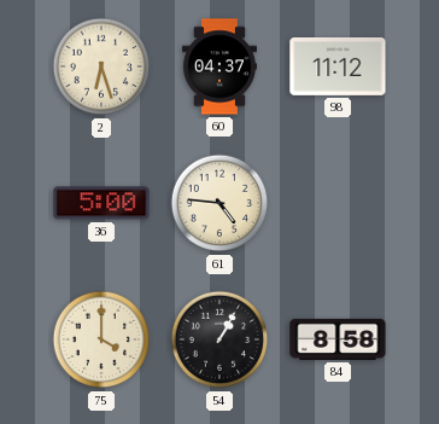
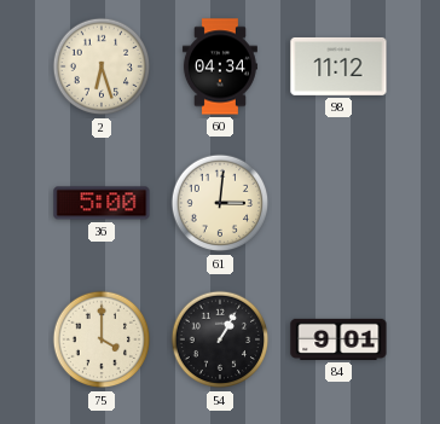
60: 04:37 -> 04:34 (220, 66)
61: 4:46 -> 3:01 (220, 203)
84: 8:58 -> 9:01 (338, 339)
